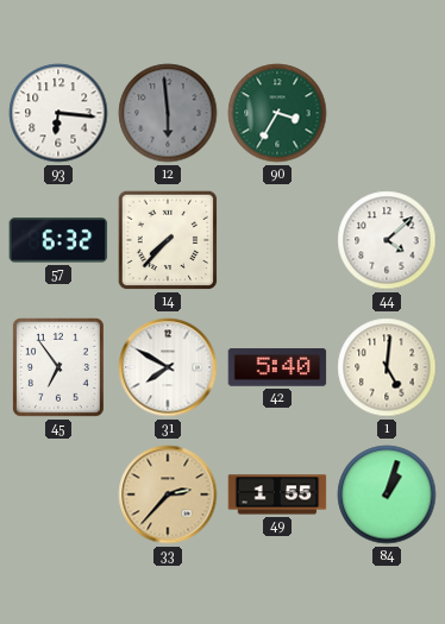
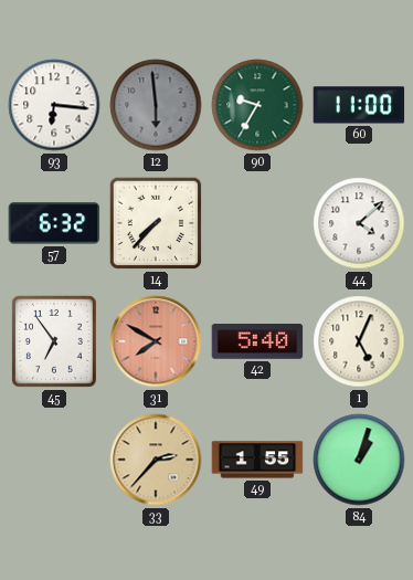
90: 3:35 -> 9:35 (257, 105)
60: none -> 11:00 (359, 105)
31 dial: white -> salmon (156, 341)
1: 5:01 -> 5:04 (359, 341)
